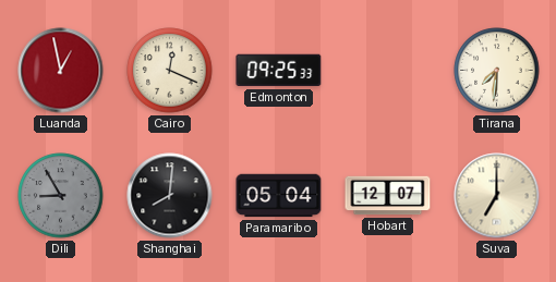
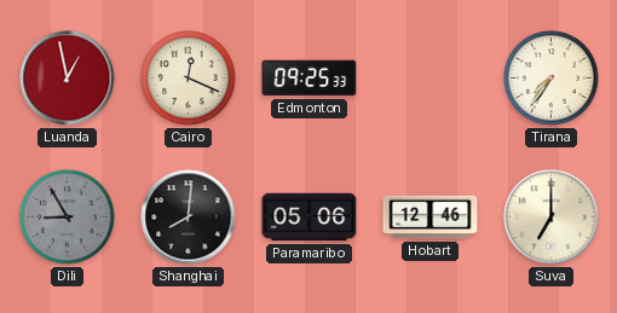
Tirana: 7:31 -> 7:36 (552, 79)
Paramaribo: 05:04 -> 05:06 (310, 218)
Hobart: 12:07 -> 12:46 (431, 218)
